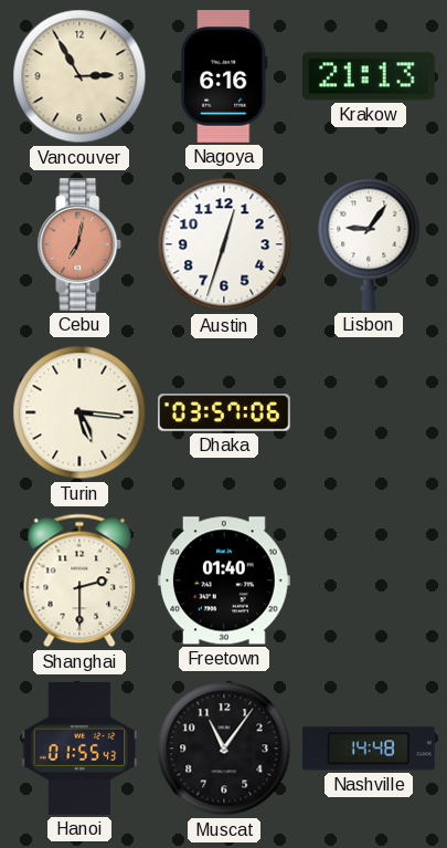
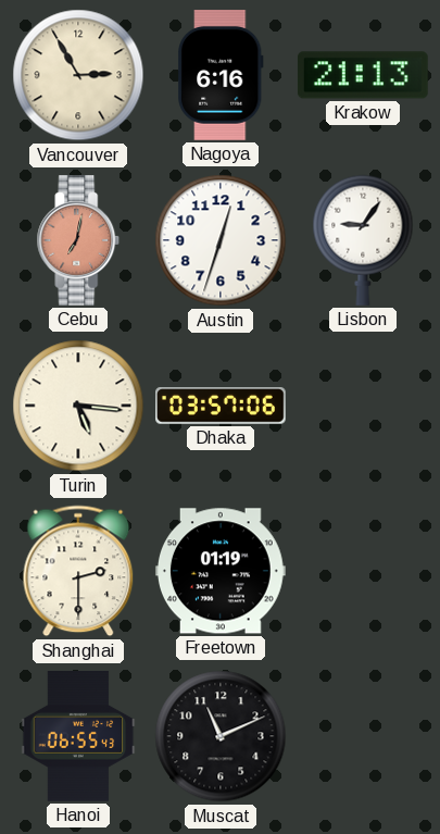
Freetown: 01:40 -> 01:19 (221, 571)
Hanoi: 01:55 -> 06:55 (78, 736)
Muscat: 11:06 -> 11:11 (221, 736)
Nashville: 14:48 -> none (369, 748)
